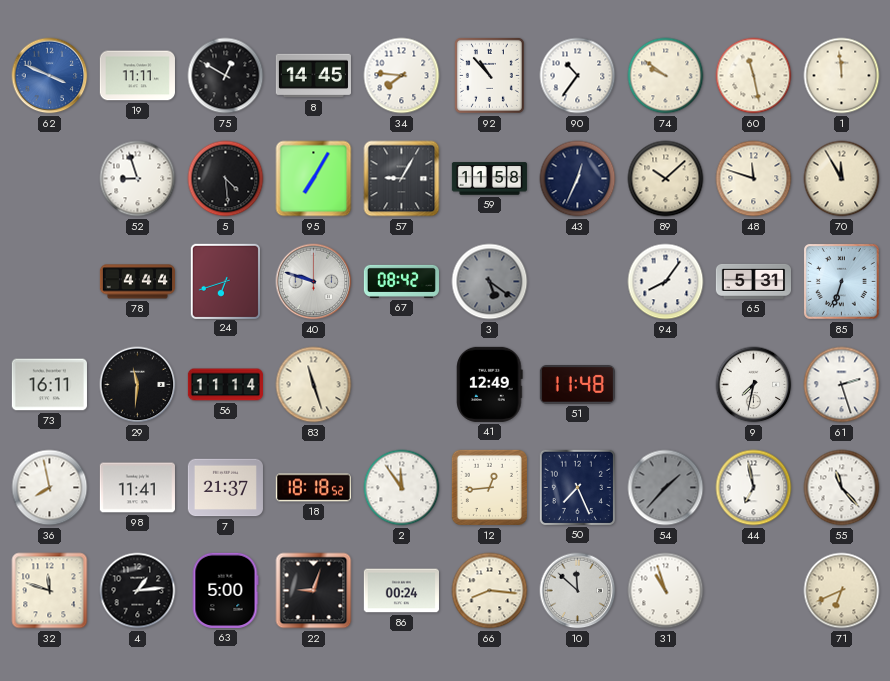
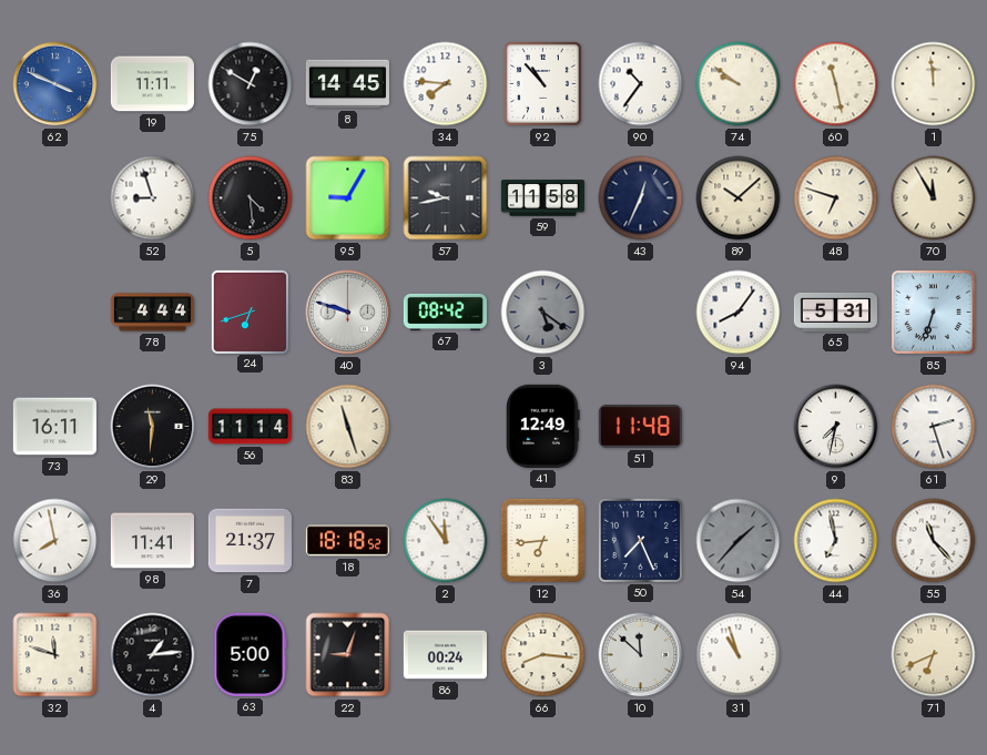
95: 7:05 -> 9:05 (348, 198)
57: 9:05 -> 9:43 (446, 198)
48: 11:48 -> 6:48 (836, 198)
12: 12:44 -> 6:44 (542, 540)
